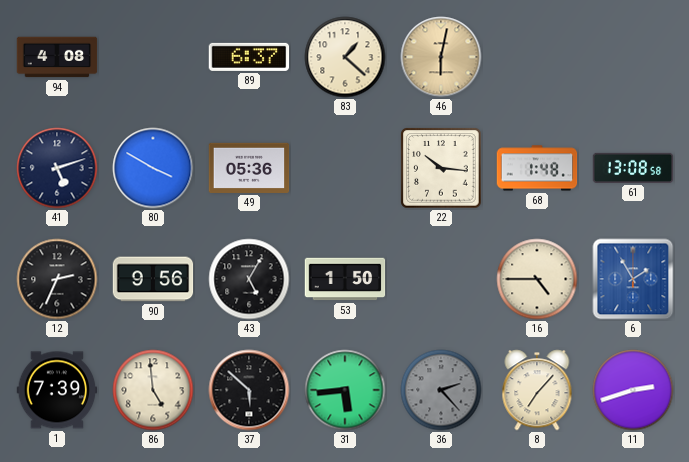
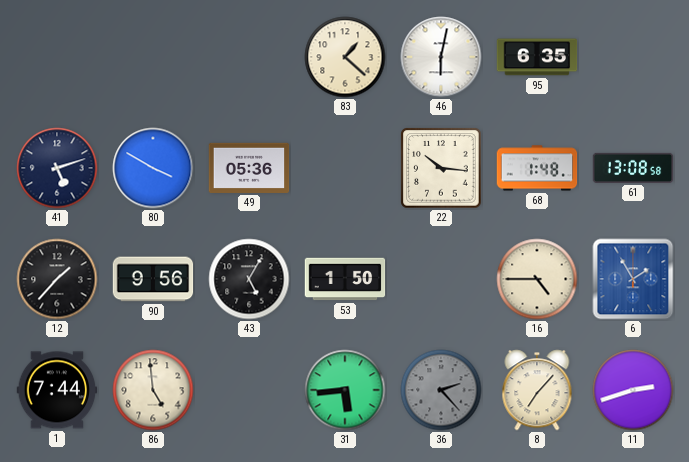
94: 4:08 -> none (57, 57)
89: 6:37 -> none (249, 57)
46 dial: champagne -> white (441, 57)
95: none -> 6:35 (537, 57)
12: 2:34 -> 1:37 (57, 279)
1: 7:39 -> 7:44 (57, 390)
37: 5:52 -> none (249, 390)
